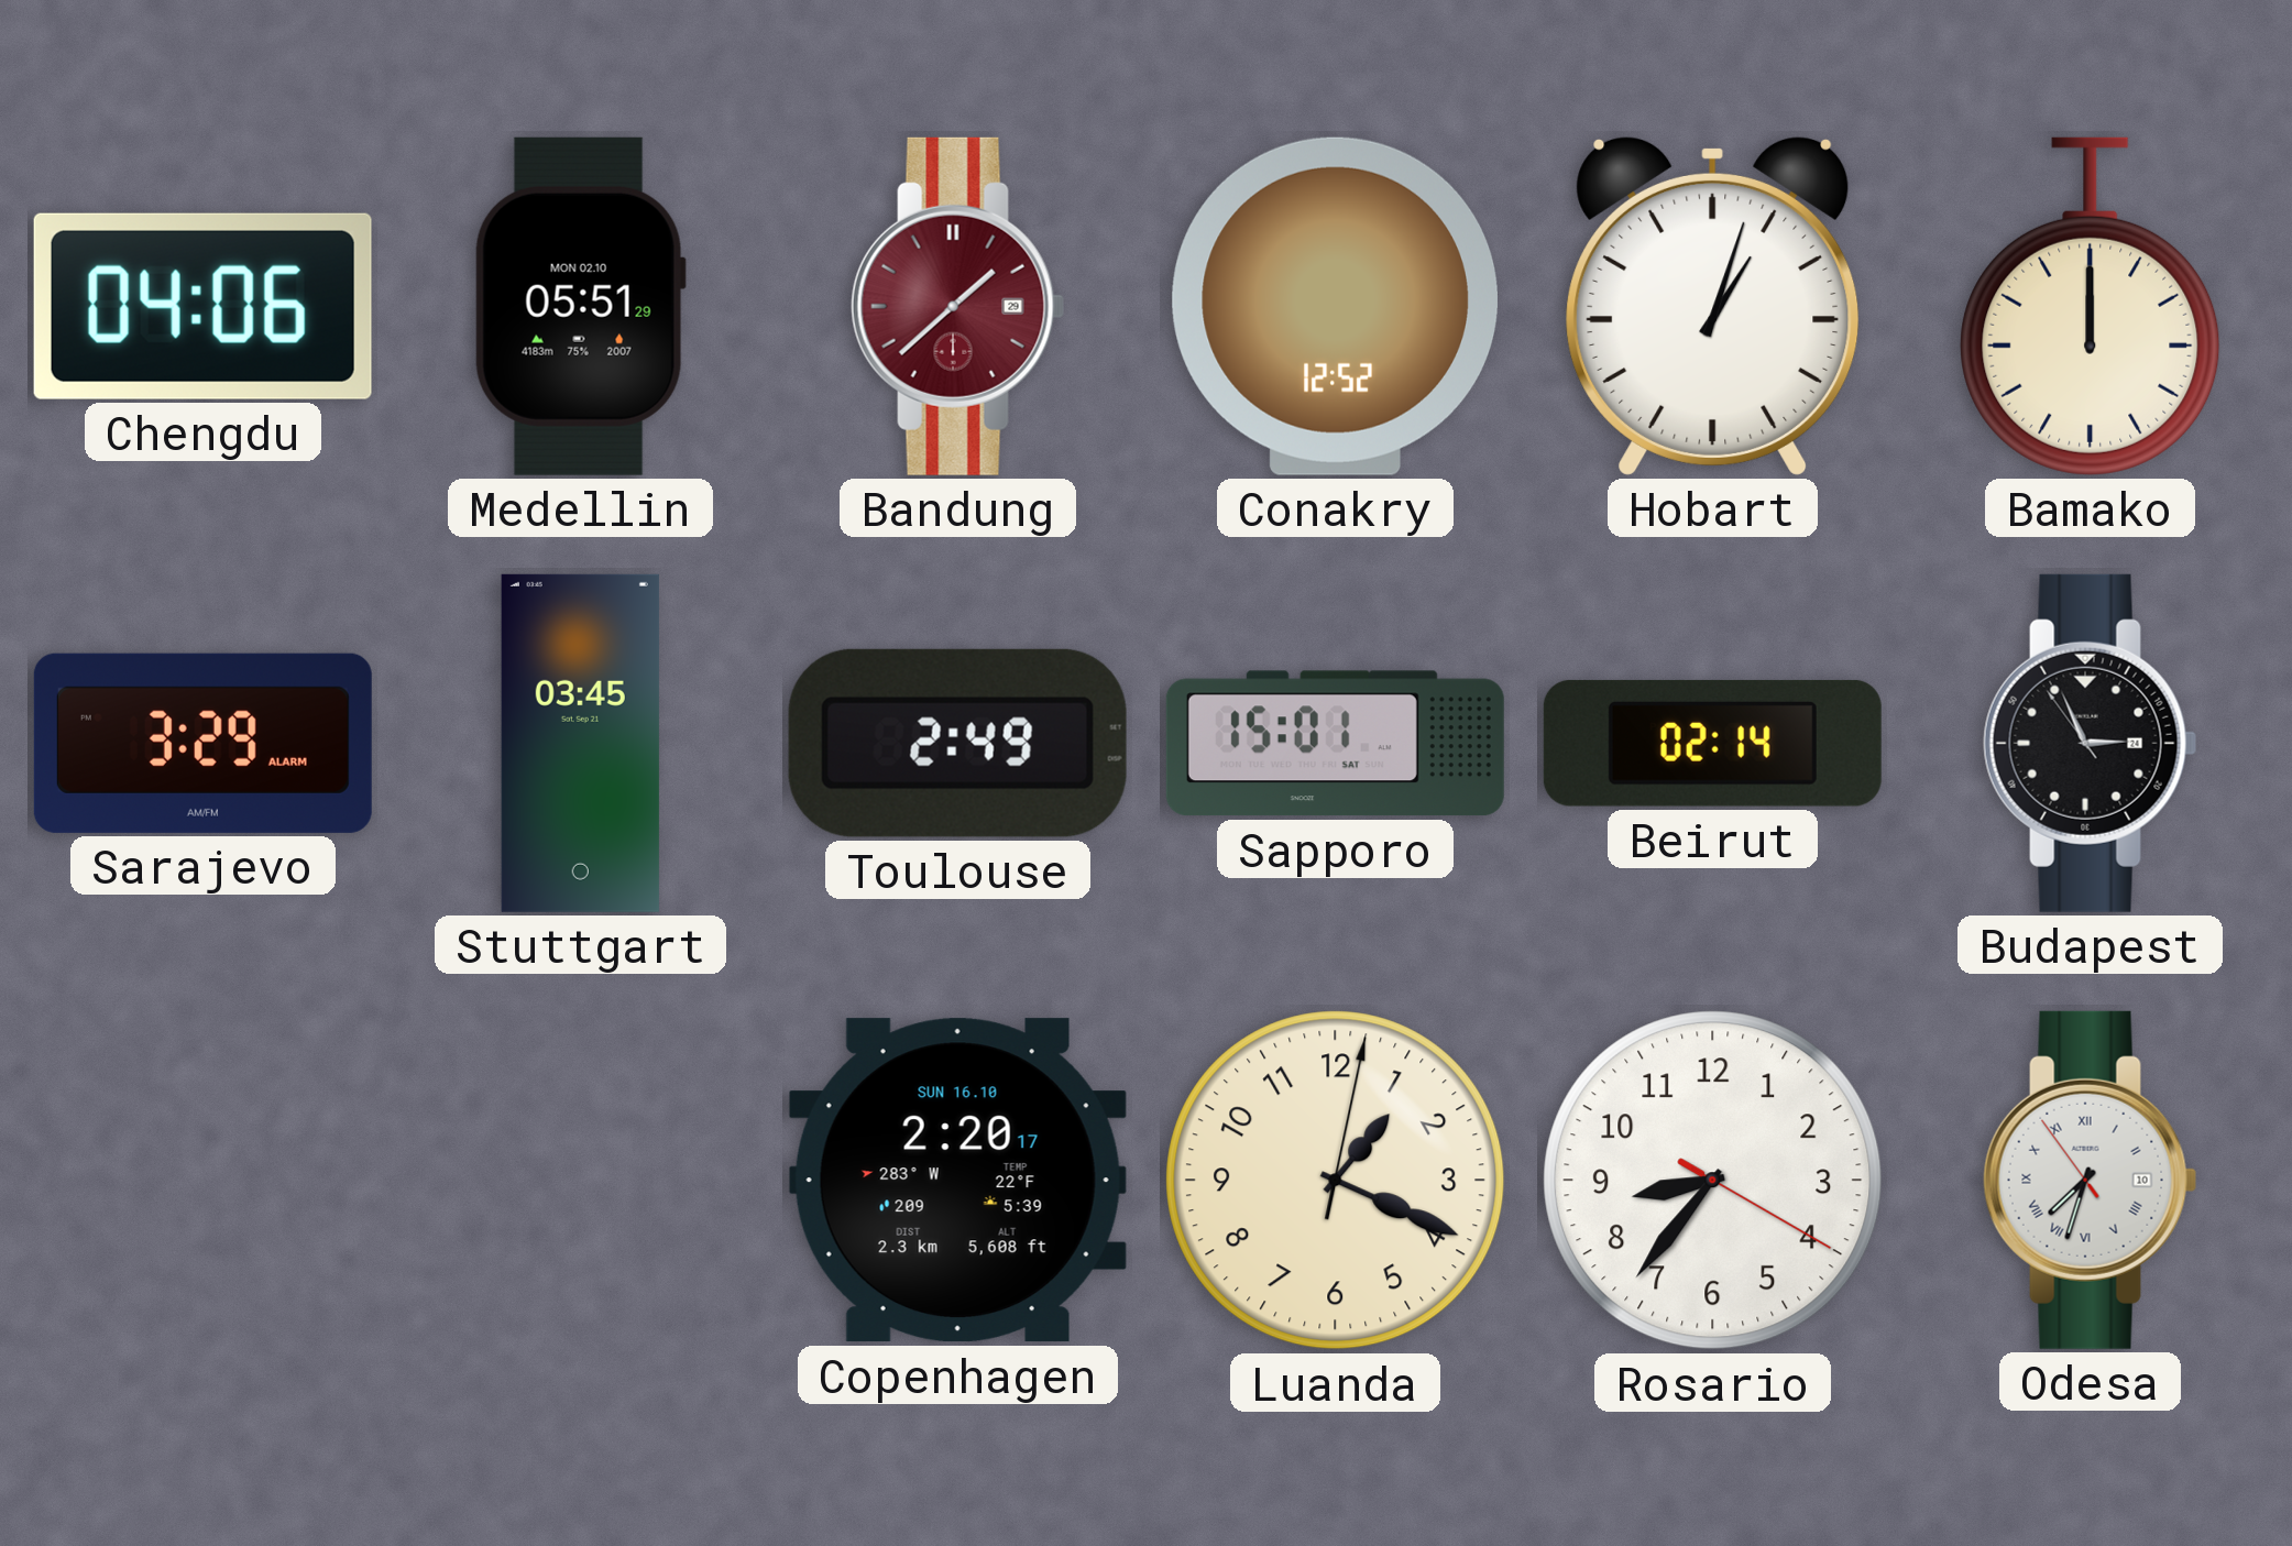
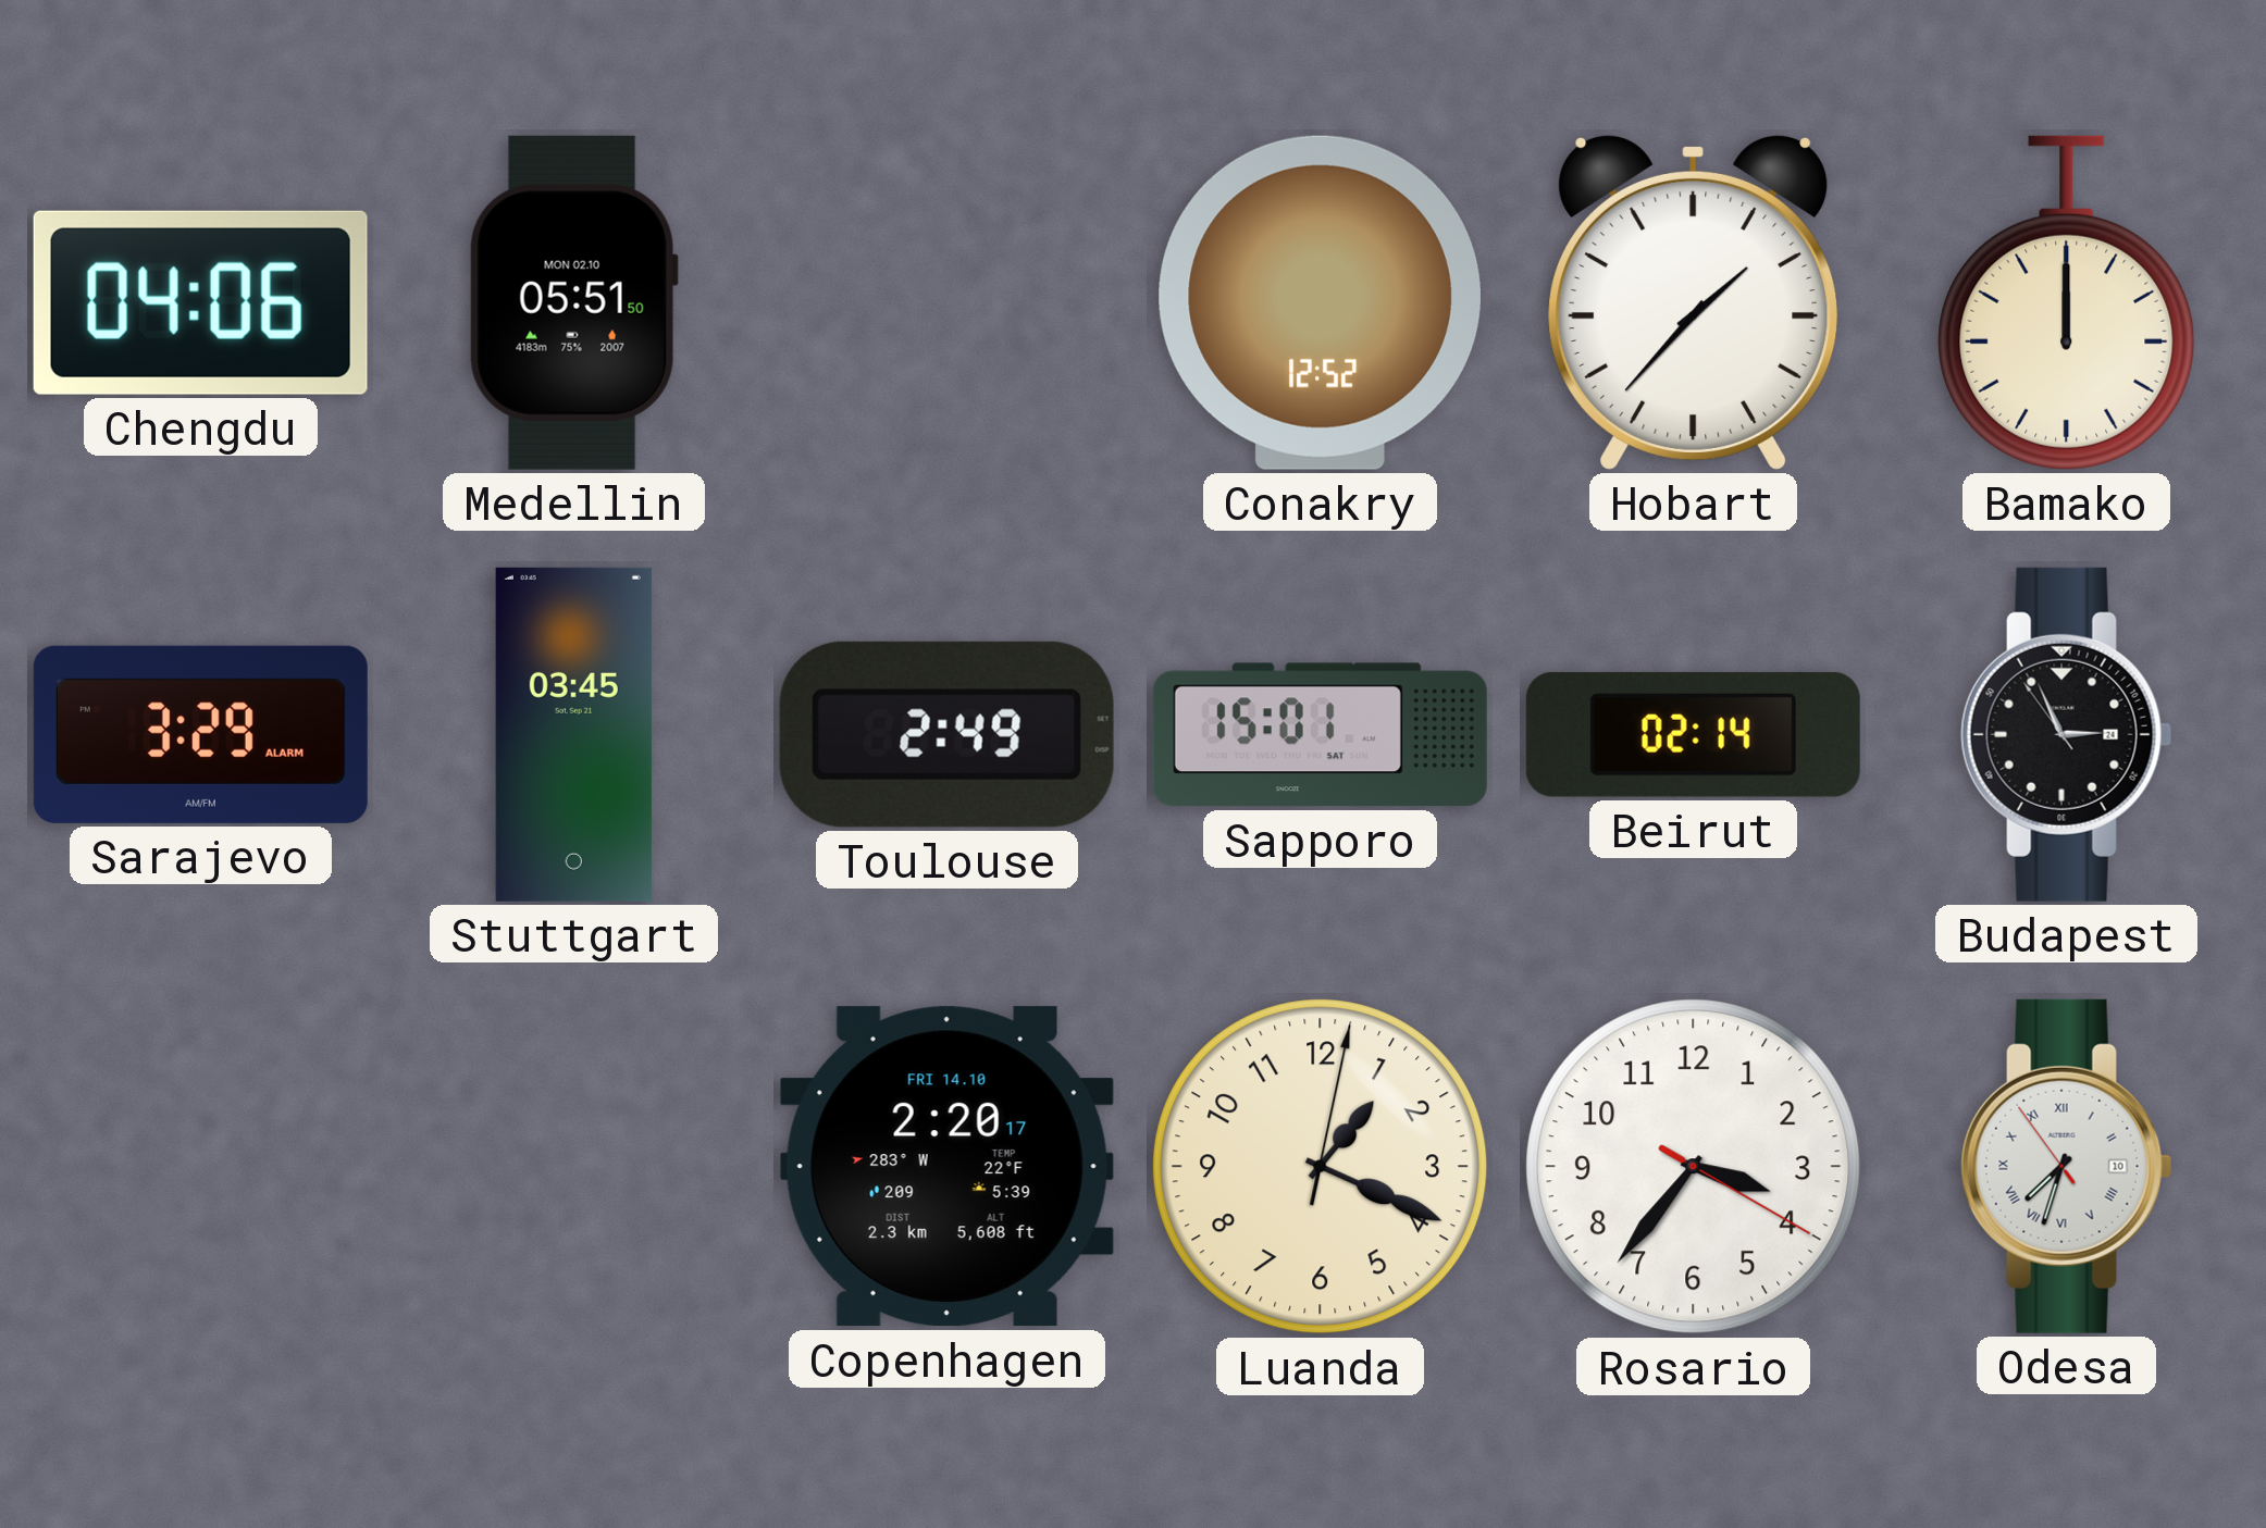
Medellin: 05:51:29 -> 05:51:50 (573, 302)
Bandung: 1:38 -> none (958, 306)
Hobart: 1:03 -> 1:37 (1694, 302)
Copenhagen date: SUN 16.10 -> FRI 14.10 (946, 1167)
Rosario: 8:36 -> 3:36 (1694, 1167)
